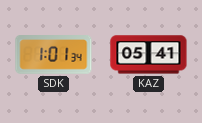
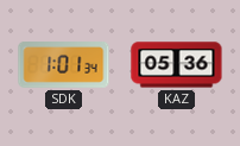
KAZ: 05:41 -> 05:36 (177, 65)
